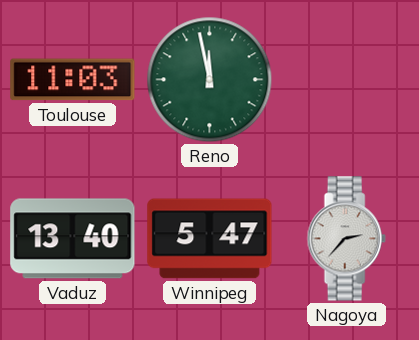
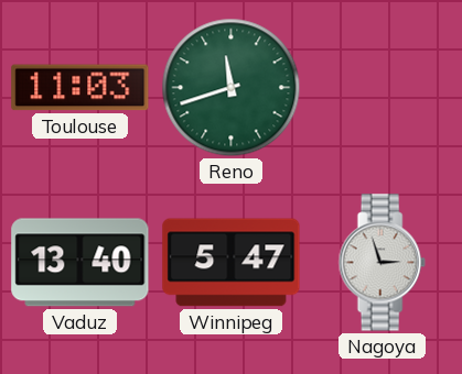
Reno: 11:58 -> 11:42 (232, 88)
Nagoya: 2:37 -> 2:57 (382, 263)
